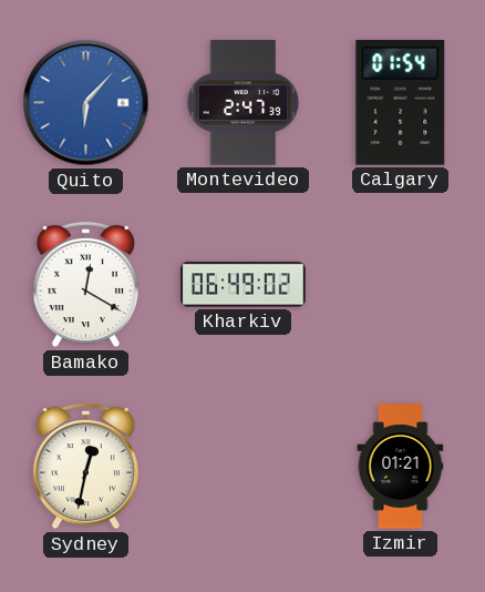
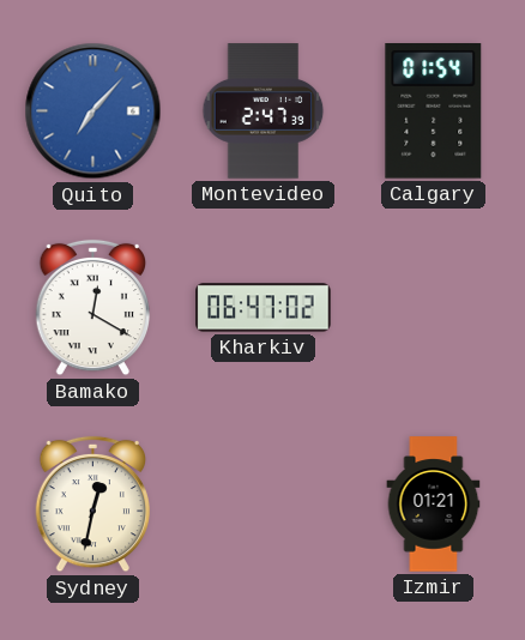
Quito: 6:07 -> 7:07 (93, 111)
Kharkiv: 06:49 -> 06:47 (264, 308)
